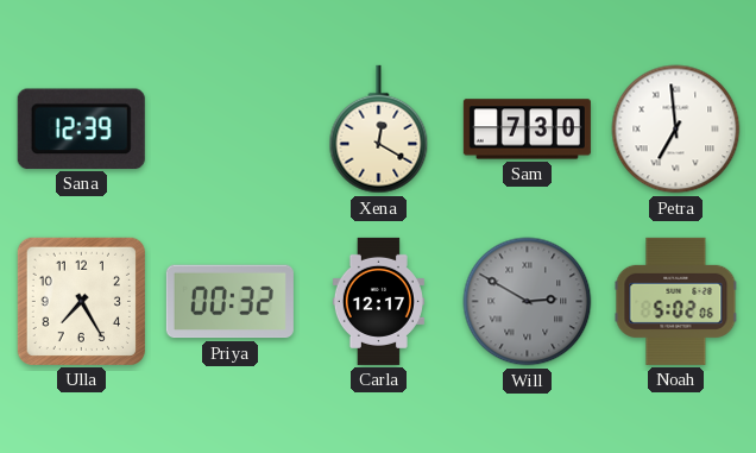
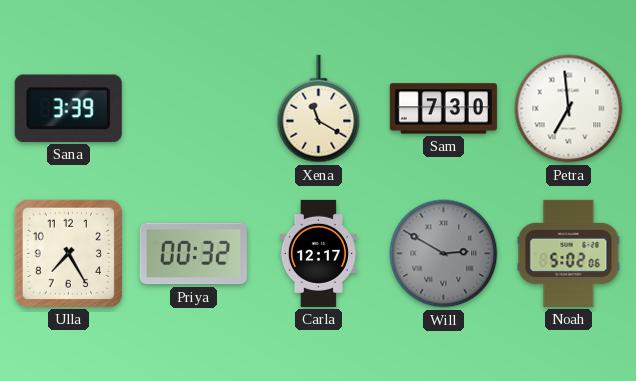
Sana: 12:39 -> 3:39 (68, 108)
Xena: 12:20 -> 11:20 (319, 109)
